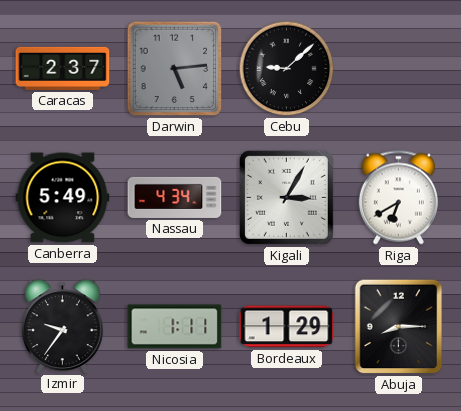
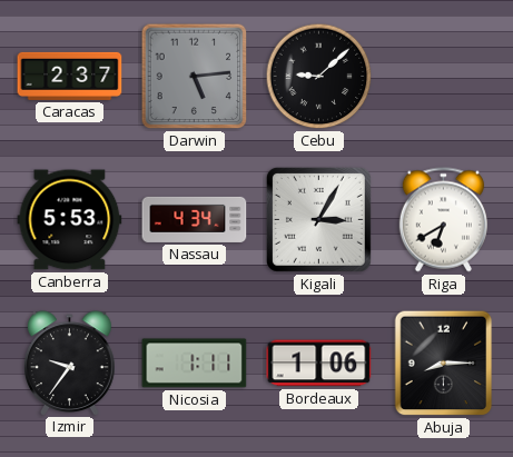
Canberra: 5:49 -> 5:53 (70, 220)
Bordeaux: 1:29 -> 1:06 (319, 364)
